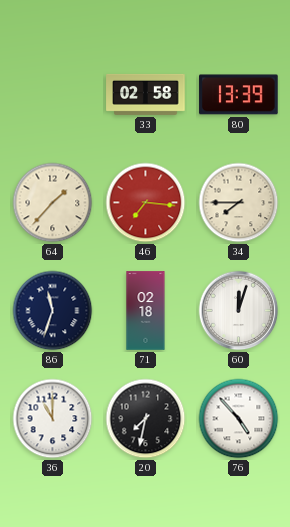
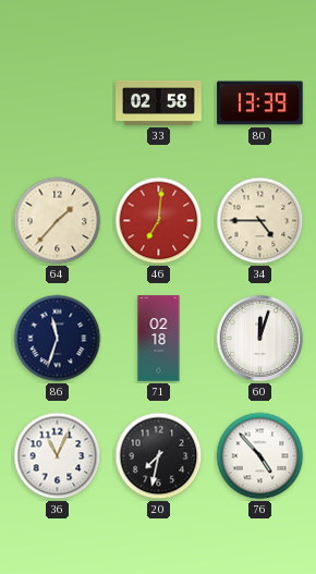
46: 7:16 -> 7:01 (159, 221)
34: 7:45 -> 4:45 (260, 221)
36: 11:00 -> 11:04 (58, 456)
